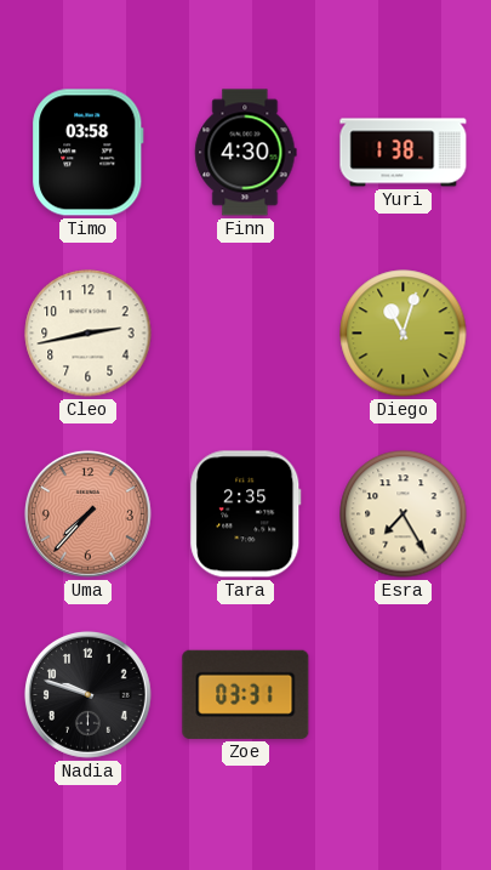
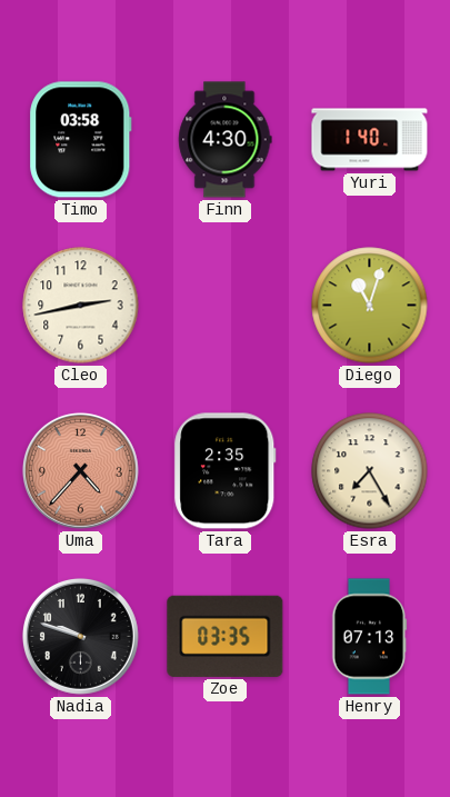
Yuri: 1:38 -> 1:40 (370, 140)
Uma: 7:37 -> 4:37 (80, 470)
Zoe: 03:31 -> 03:35 (226, 636)
Henry: none -> 07:13 (370, 637)
